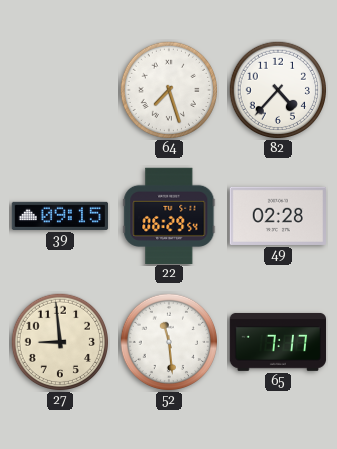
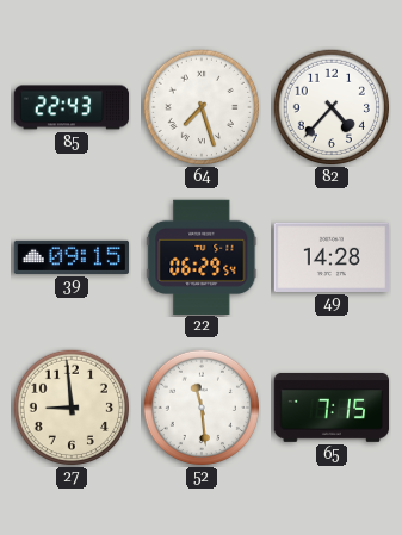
85: none -> 22:43 (72, 107)
49: 02:28 -> 14:28 (330, 257)
65: 7:17 -> 7:15 (332, 408)
